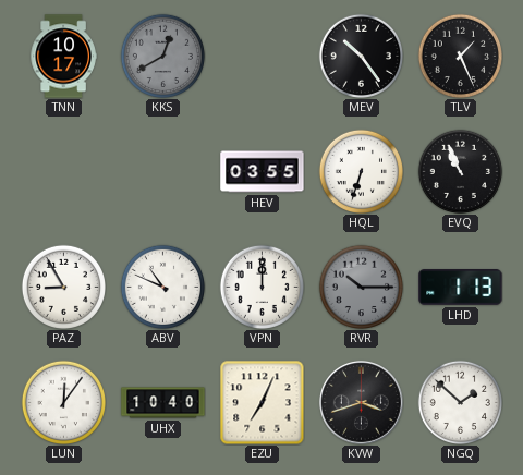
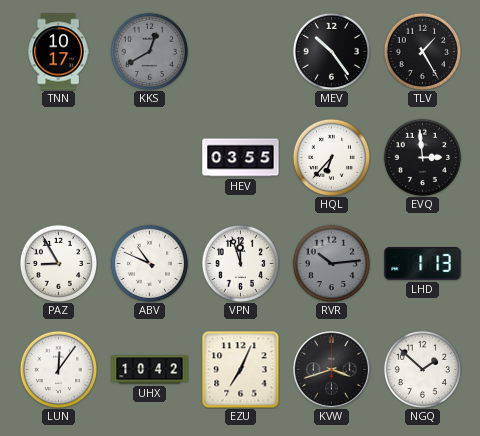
TLV: 1:26 -> 1:25 (422, 51)
HQL: 6:33 -> 6:37 (331, 157)
EVQ: 10:56 -> 2:59 (422, 157)
VPN: 12:00 -> 11:57 (240, 263)
RVR: 10:15 -> 10:14 (331, 263)
UHX: 10:40 -> 10:42 (150, 370)
